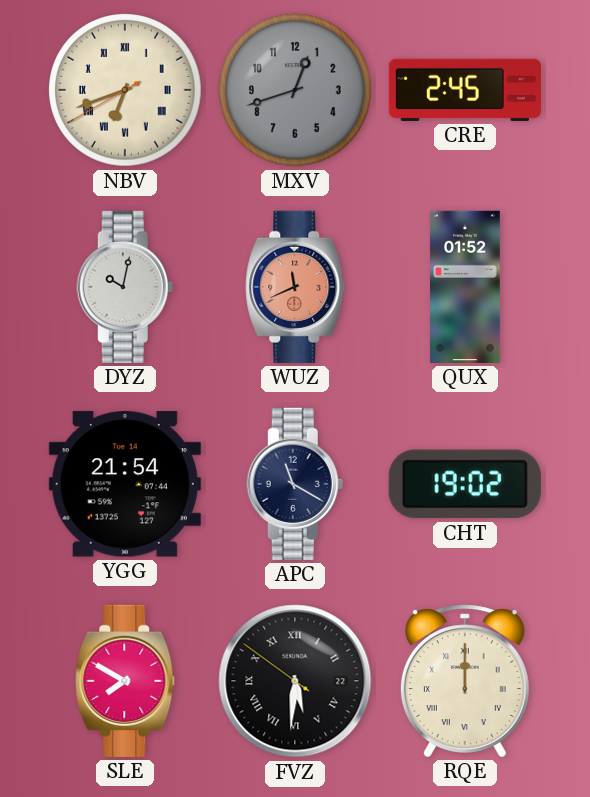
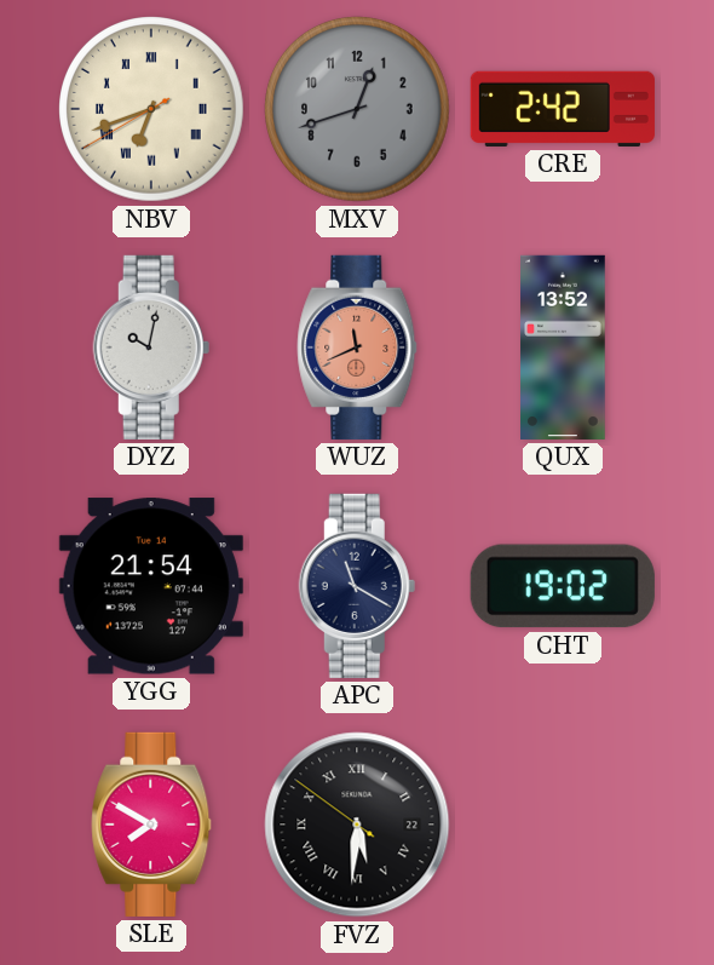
CRE: 2:45 -> 2:42 (563, 109)
QUX: 01:52 -> 13:52 (563, 347)
RQE: 12:00 -> none (465, 681)
